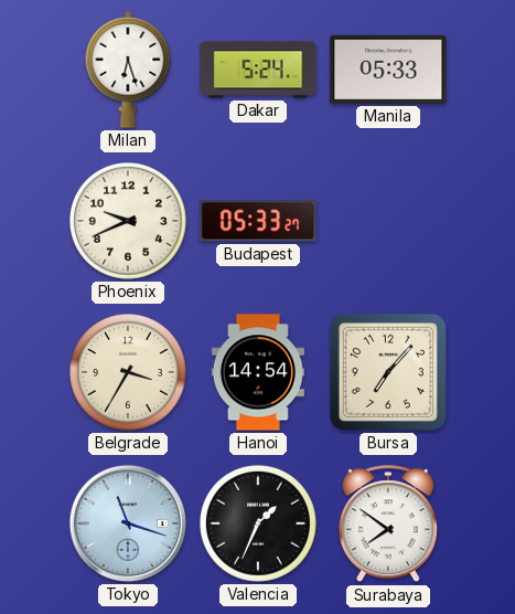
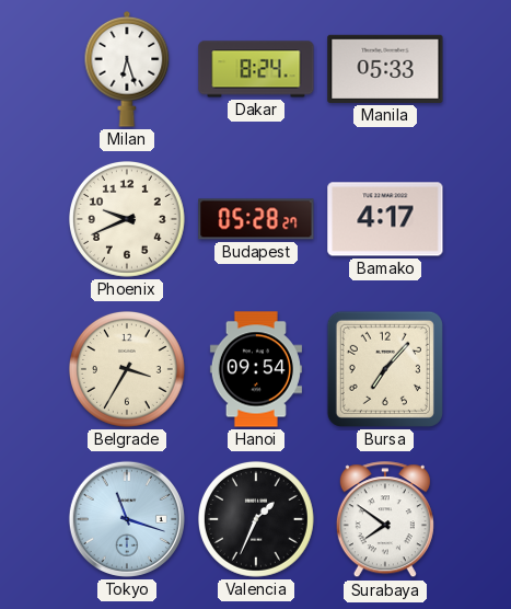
Dakar: 5:24 -> 8:24 (256, 69)
Budapest: 05:33 -> 05:28 (256, 219)
Bamako: none -> 4:17 (385, 219)
Hanoi: 14:54 -> 09:54 (256, 369)
